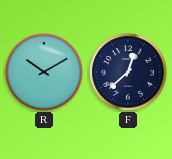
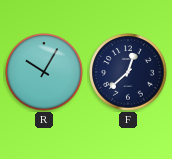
R: 10:10 -> 10:05 (44, 72)
